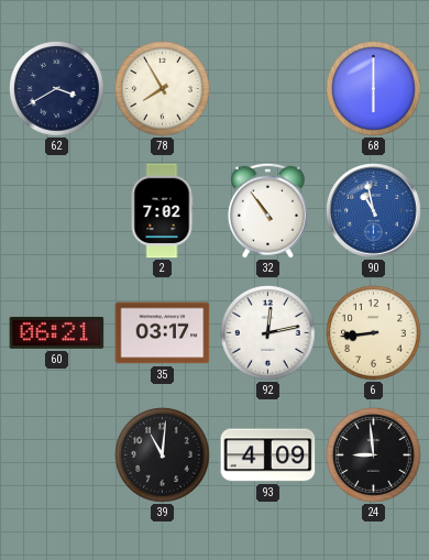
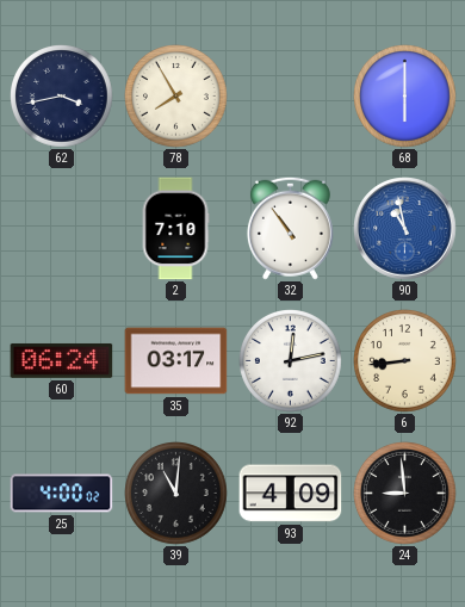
62: 3:40 -> 3:43 (62, 97)
2: 7:02 -> 7:10 (175, 229)
60: 06:21 -> 06:24 (62, 360)
25: none -> 4:00 (62, 494)
